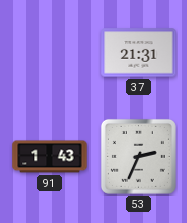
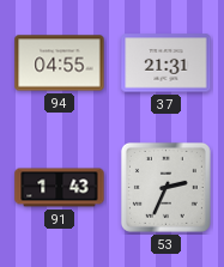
94: none -> 04:55 (60, 63)
